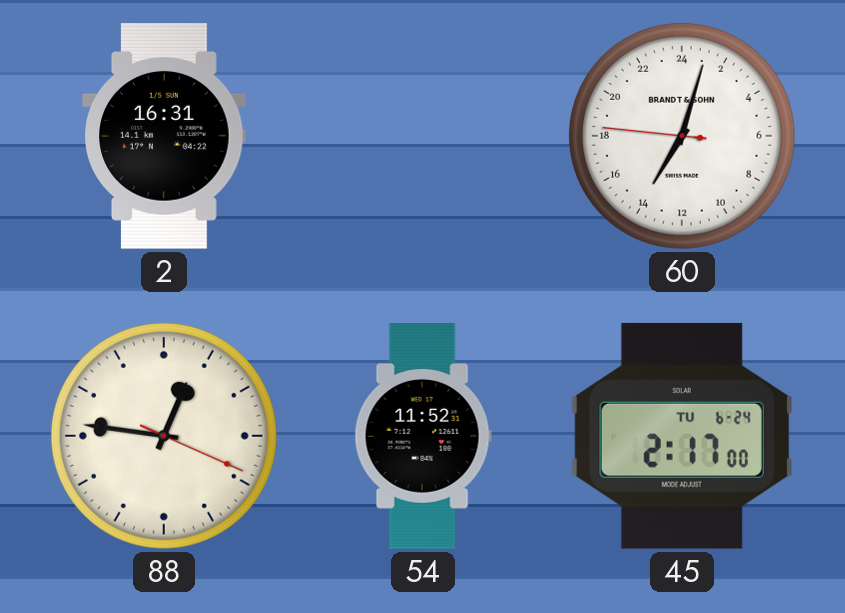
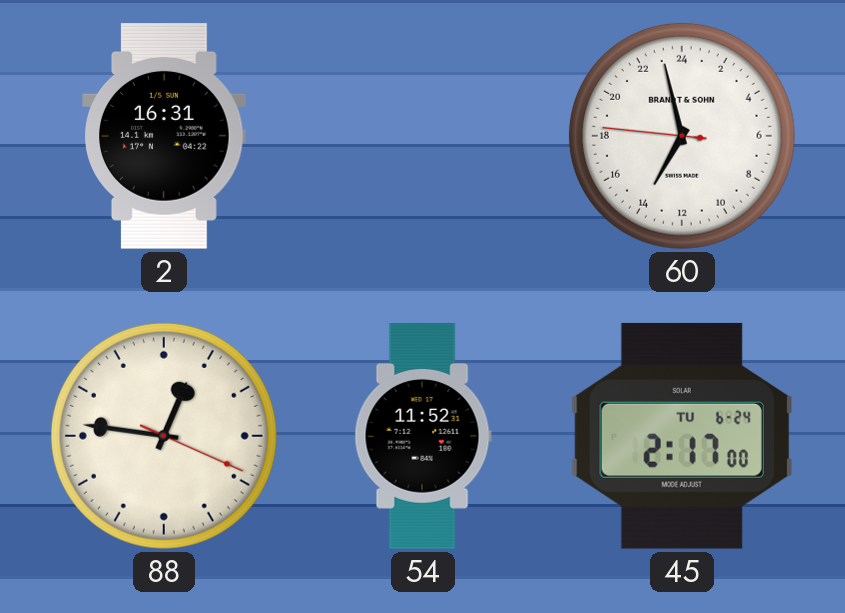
60: 14:02 -> 13:57 (682, 136)
